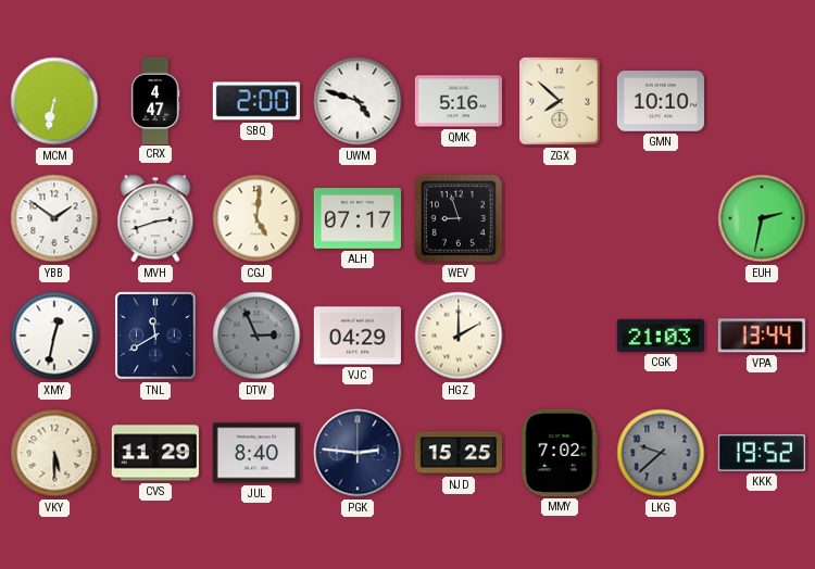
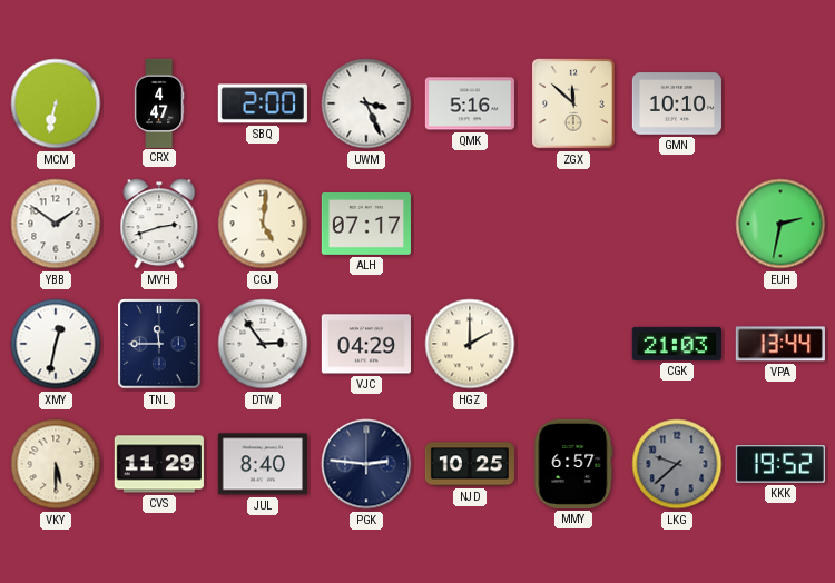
UWM: 4:48 -> 3:26 (366, 103)
ZGX: 7:52 -> 11:52 (573, 103)
WEV: 8:57 -> none (460, 219)
TNL: 11:40 -> 11:45 (159, 344)
DTW: 2:56 -> 2:54 (263, 344)
DTW dial: grey -> white (263, 344)
NJD: 15:25 -> 10:25 (470, 464)
MMY: 7:02 -> 6:57 (573, 464)
